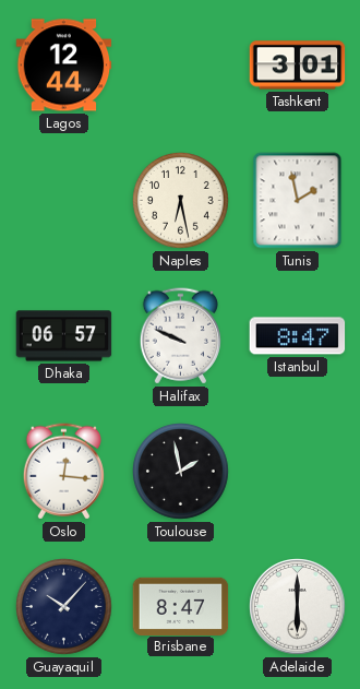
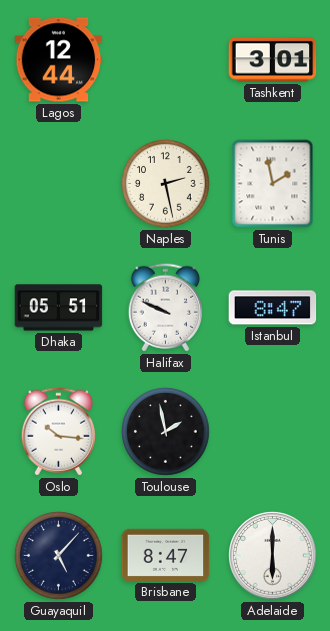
Naples: 6:28 -> 2:28 (166, 184)
Dhaka: 06:57 -> 05:51 (59, 308)
Oslo: 12:16 -> 10:16 (58, 432)
Guayaquil: 10:07 -> 5:07 (59, 556)
